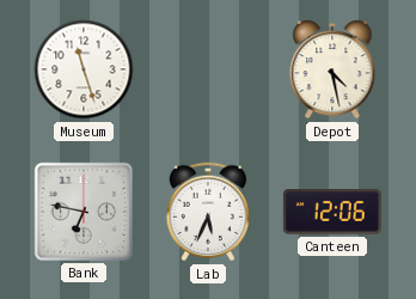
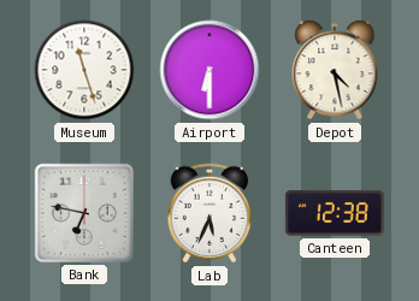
Airport: none -> 6:30 (209, 70)
Canteen: 12:06 -> 12:38 (335, 213)
